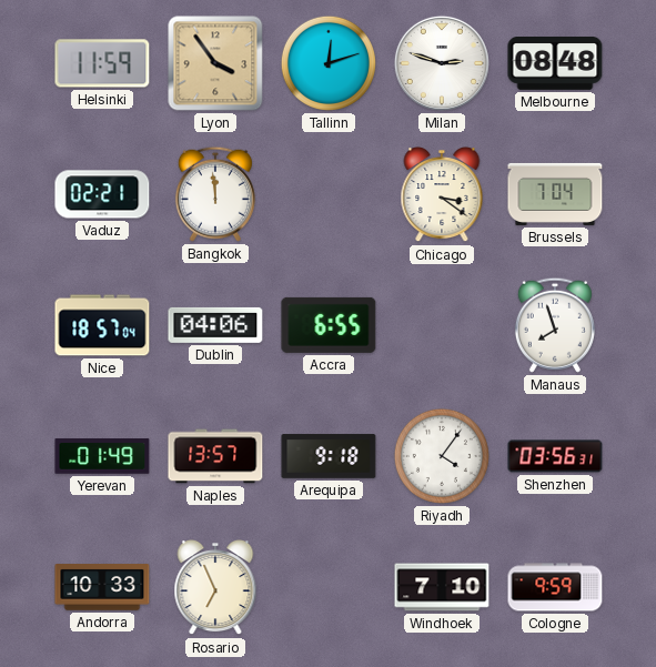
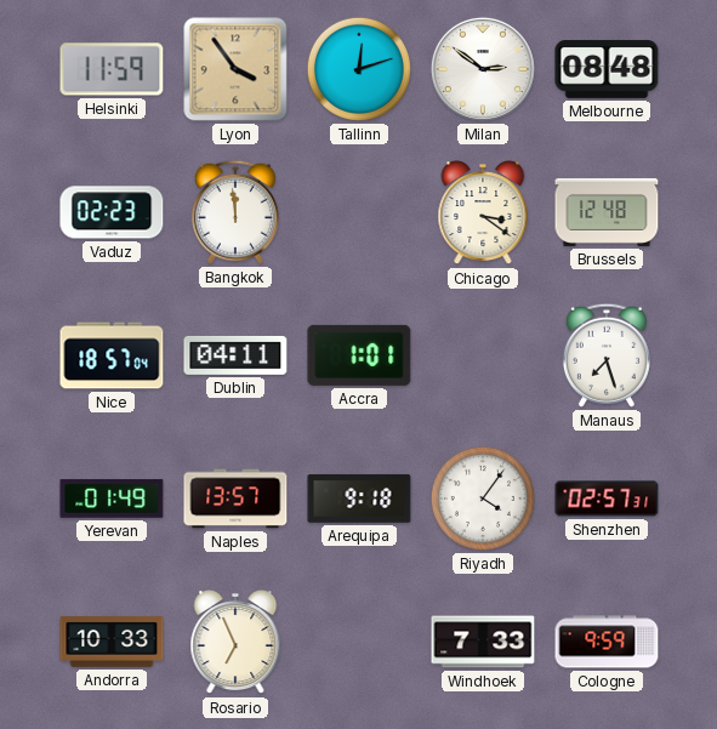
Milan: 2:48 -> 2:51 (483, 69)
Vaduz: 02:21 -> 02:23 (112, 212)
Brussels: 7:04 -> 12:48 (607, 212)
Dublin: 04:06 -> 04:11 (235, 355)
Accra: 6:55 -> 1:01 (359, 355)
Manaus: 7:57 -> 7:27 (607, 355)
Shenzhen: 03:56 -> 02:57 (607, 499)
Windhoek: 7:10 -> 7:33 (483, 642)
